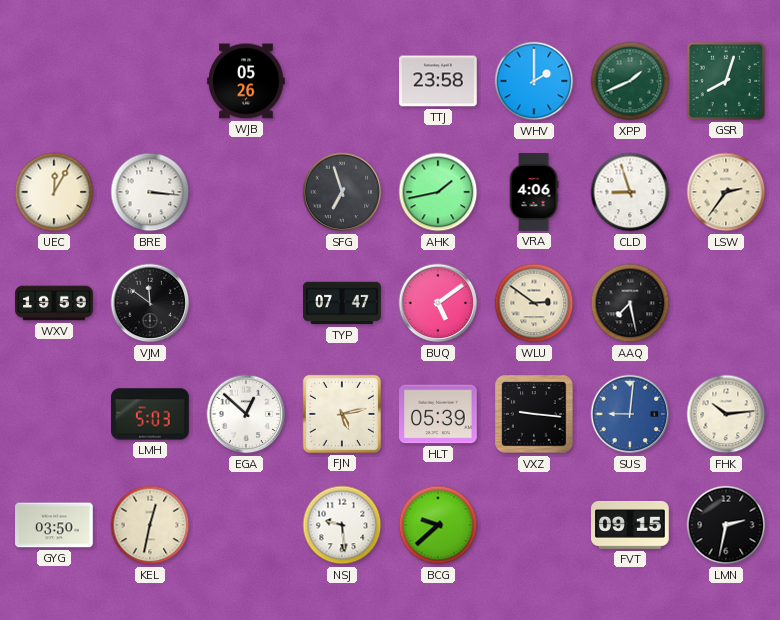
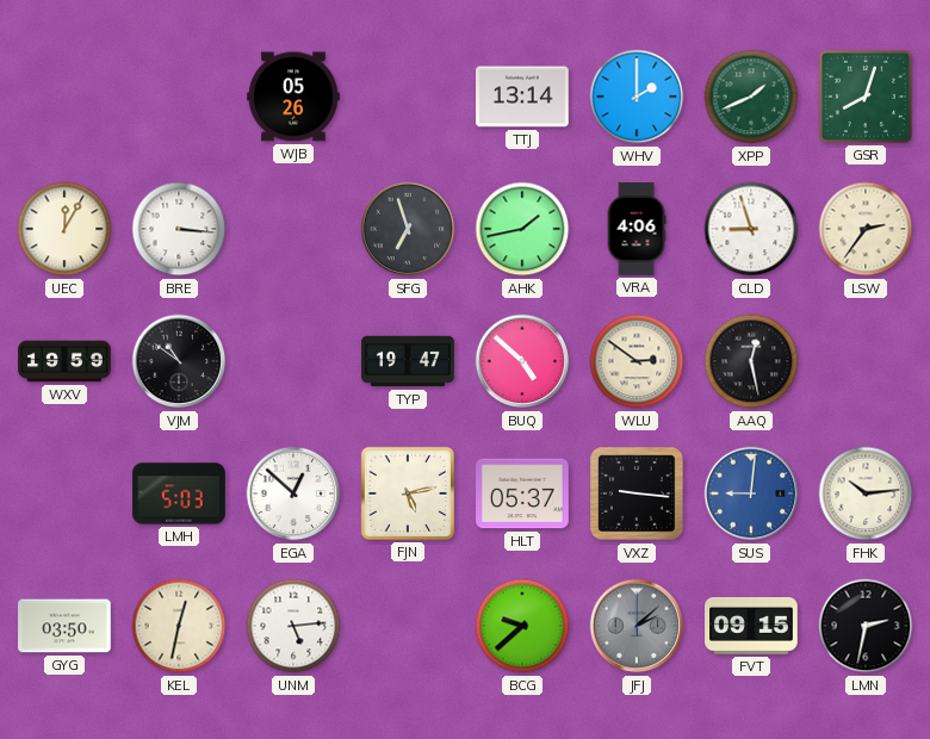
TTJ: 23:58 -> 13:14 (522, 97)
VJM: 11:51 -> 10:51 (179, 361)
TYP: 07:47 -> 19:47 (408, 361)
BUQ: 5:09 -> 4:52 (522, 361)
AAQ: 7:28 -> 12:28 (751, 361)
HLT: 05:39 -> 05:37 (522, 493)
UNM: none -> 5:14 (293, 626)
NSJ: 9:29 -> none (342, 525)
JFJ: none -> 2:08 (637, 626)
